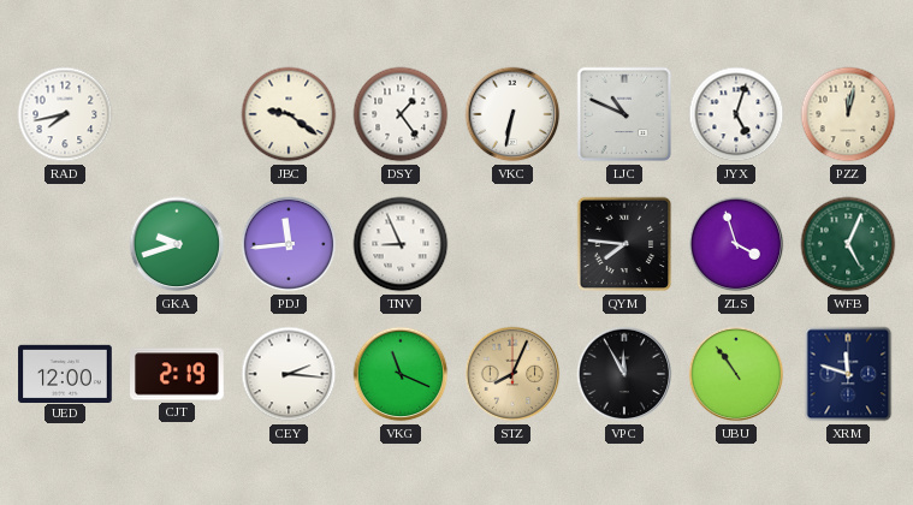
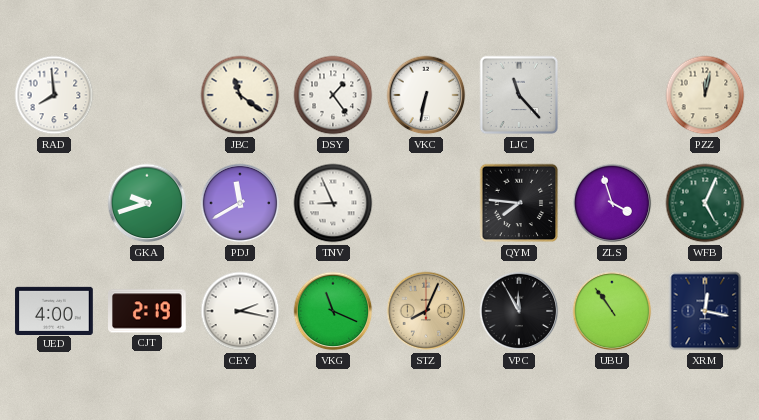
RAD: 7:43 -> 7:59 (54, 95)
JBC: 9:21 -> 11:21 (240, 95)
LJC: 10:49 -> 11:23 (519, 95)
JYX: 5:03 -> none (736, 114)
PDJ: 11:44 -> 11:40 (240, 203)
UED: 12:00 -> 4:00 (54, 310)
CEY: 2:16 -> 2:17 (240, 311)
XRM: 11:48 -> 12:17 (705, 311)
